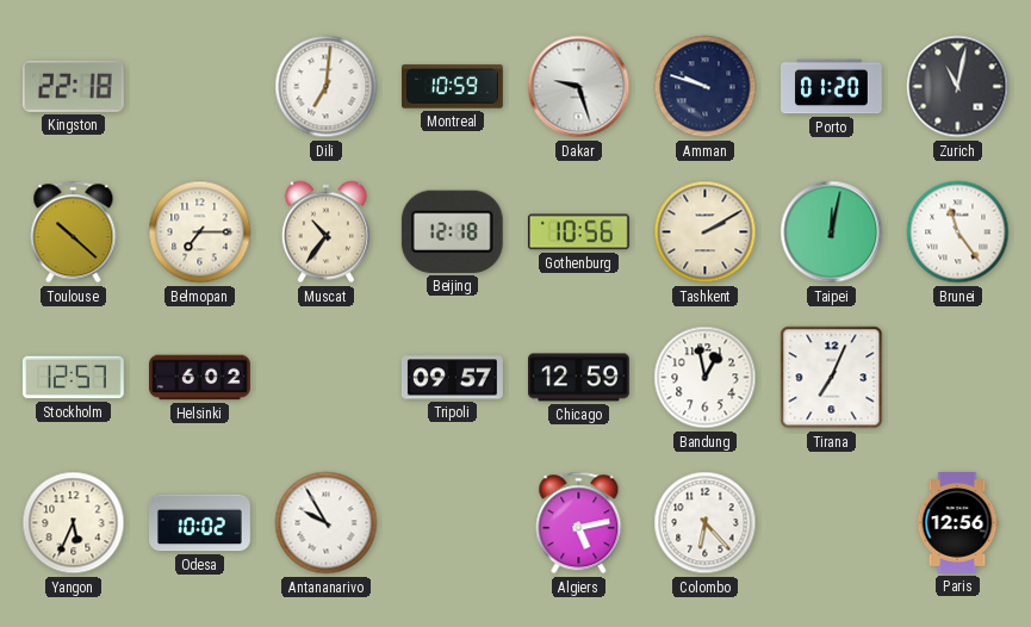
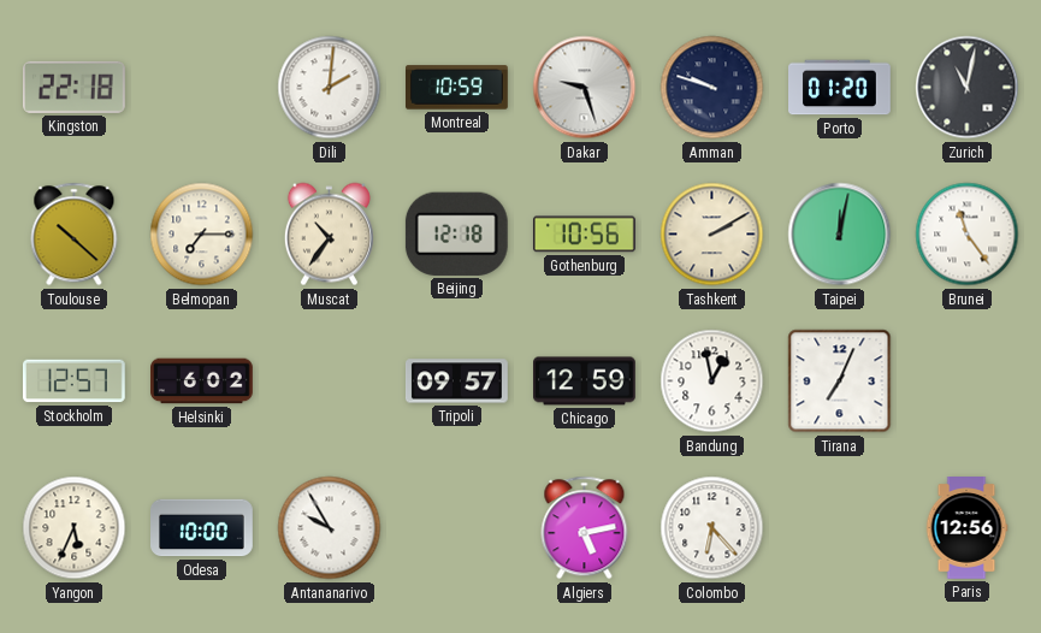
Dili: 7:01 -> 2:01 (330, 88)
Odesa: 10:02 -> 10:00 (202, 528)
